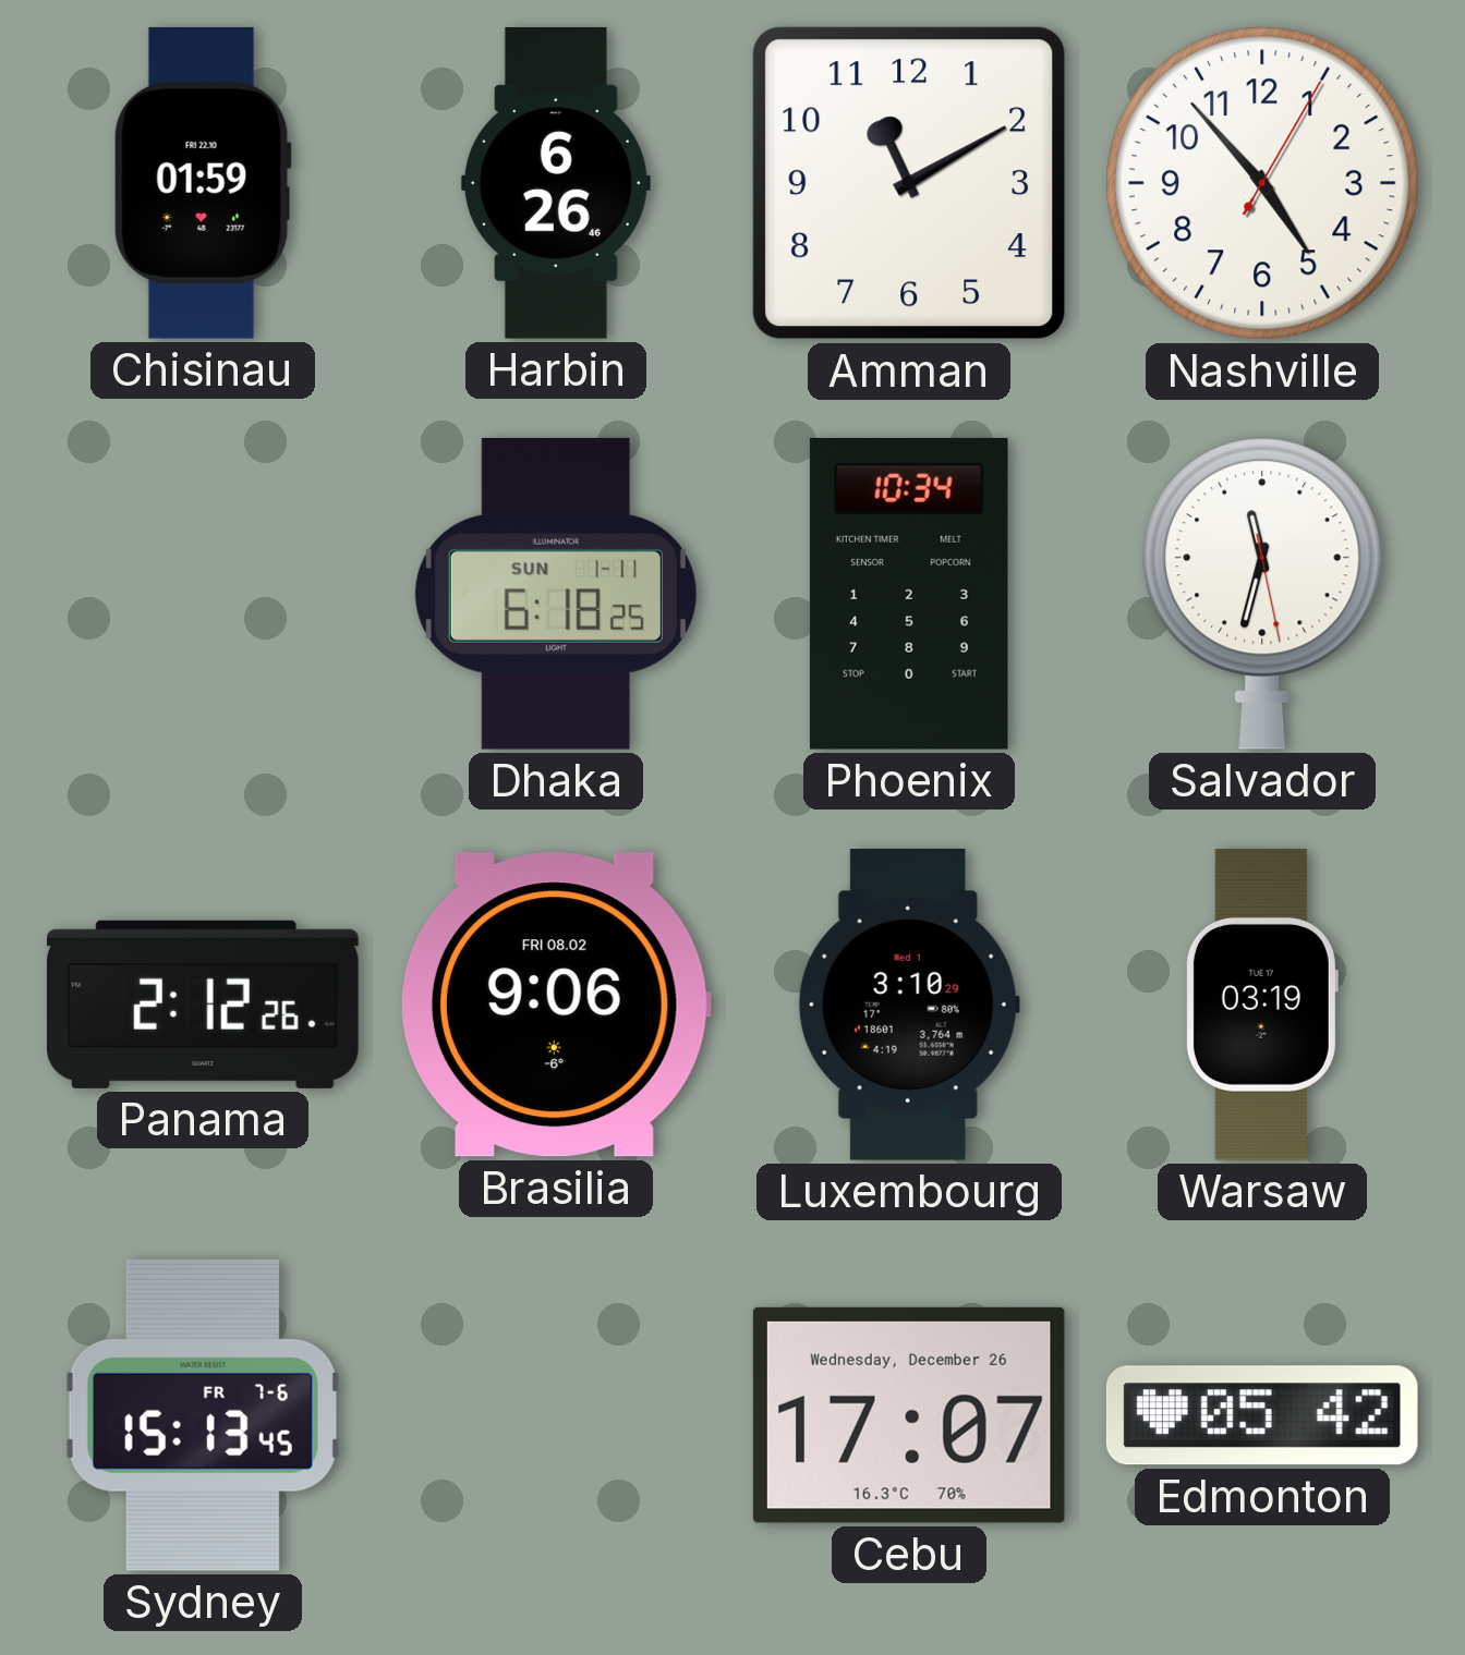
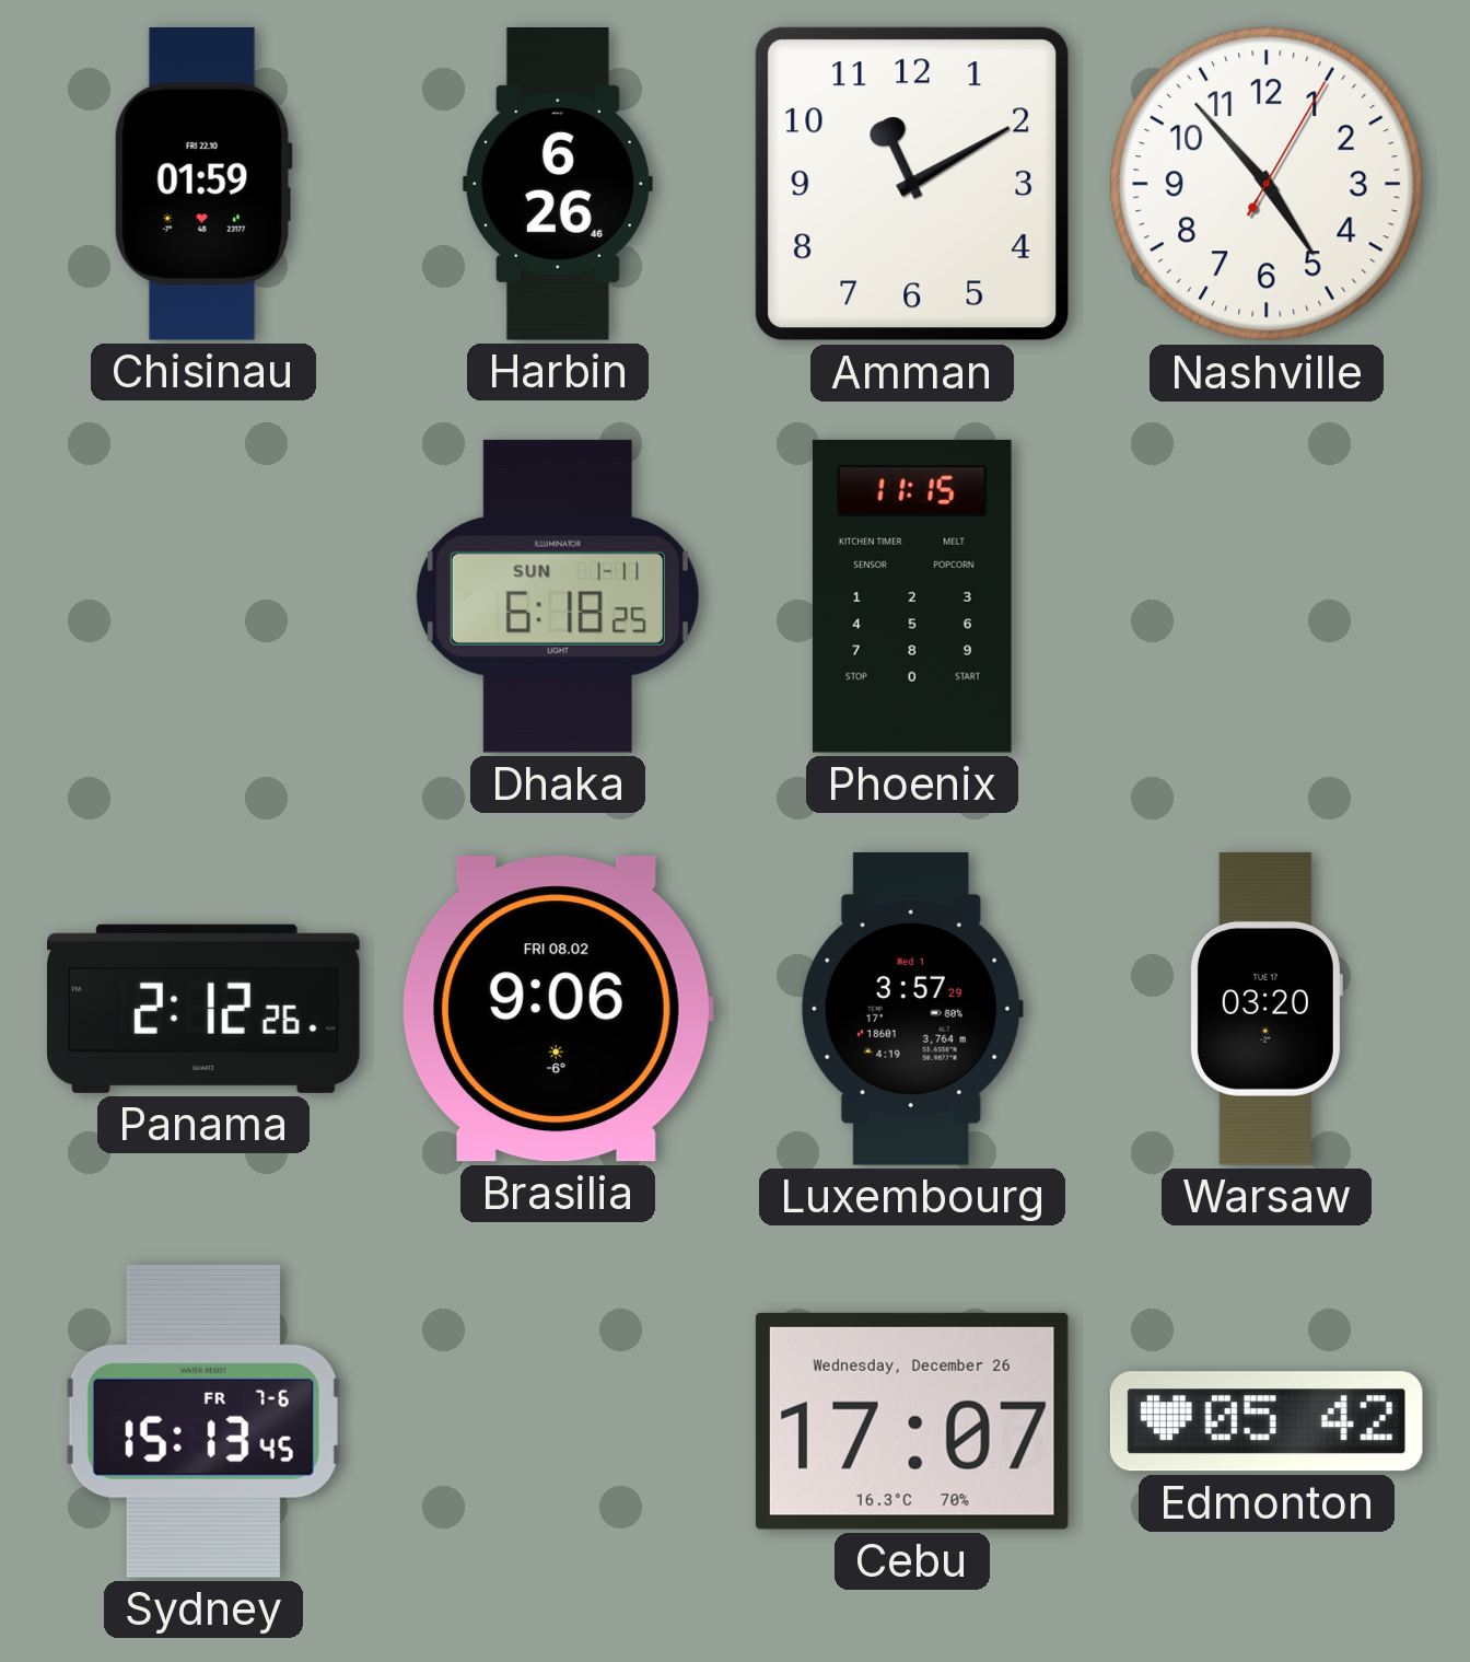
Phoenix: 10:34 -> 11:15 (912, 596)
Salvador: 11:32 -> none (1262, 594)
Luxembourg: 3:10 -> 3:57 (912, 1010)
Warsaw: 03:19 -> 03:20 (1265, 1009)
